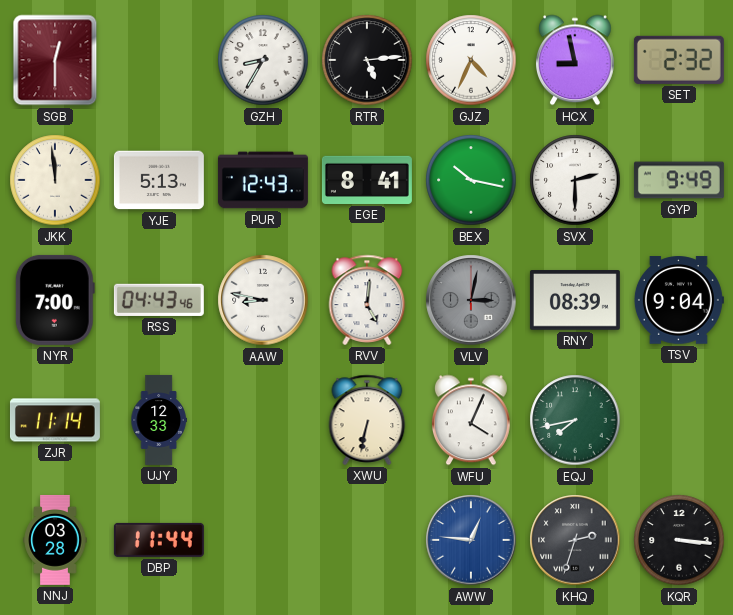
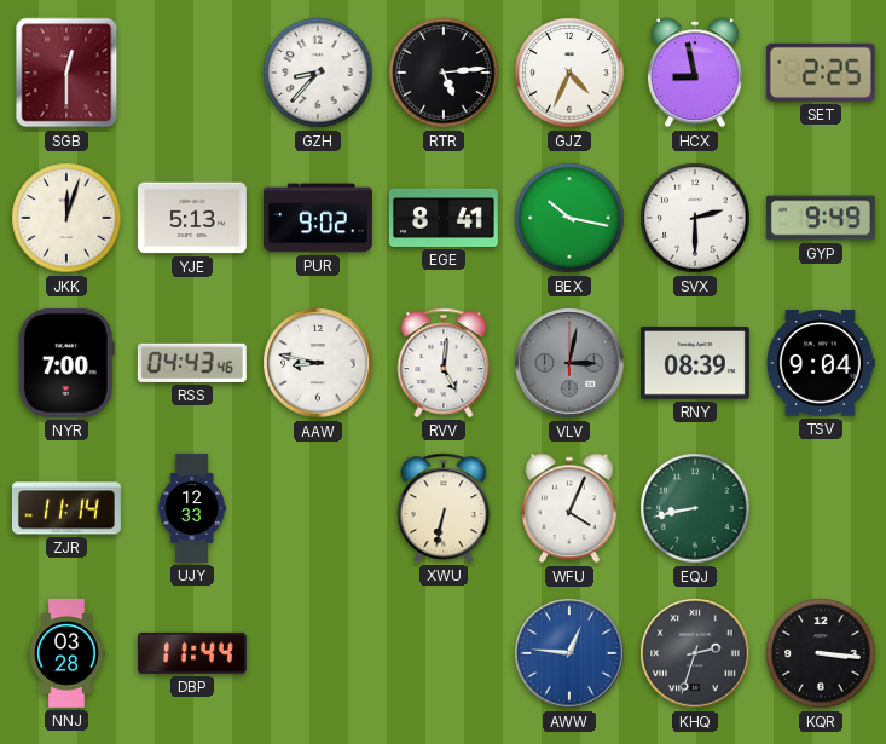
GZH: 8:35 -> 8:37 (318, 73)
SET: 2:32 -> 2:25 (821, 73)
JKK: 11:59 -> 12:03 (66, 218)
PUR: 12:43 -> 9:02 (318, 218)
EQJ: 7:43 -> 8:43 (695, 508)
